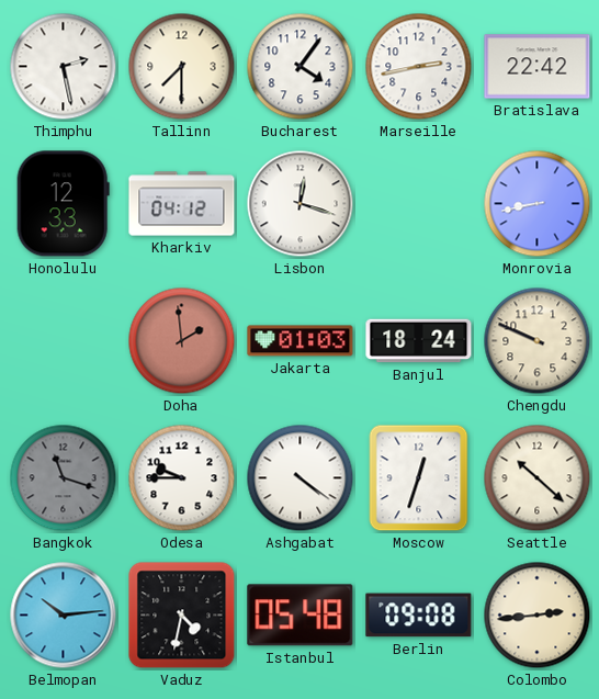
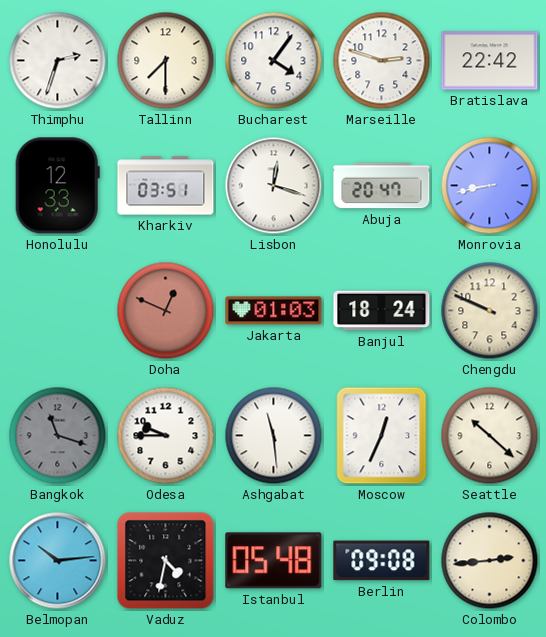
Thimphu: 2:28 -> 2:33 (58, 61)
Marseille: 2:43 -> 2:48 (382, 61)
Kharkiv: 04:12 -> 03:51 (166, 186)
Abuja: none -> 20:47 (382, 186)
Doha: 1:59 -> 12:49 (166, 311)
Ashgabat: 4:21 -> 11:29 (274, 436)
Moscow: 12:33 -> 12:34 (382, 436)
